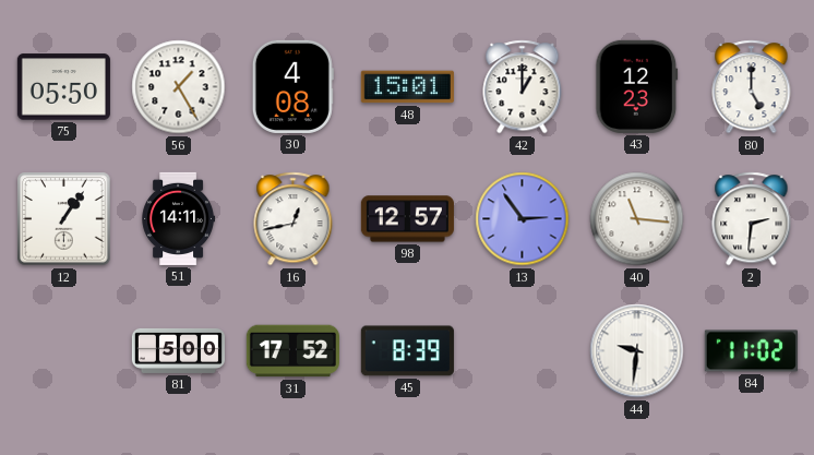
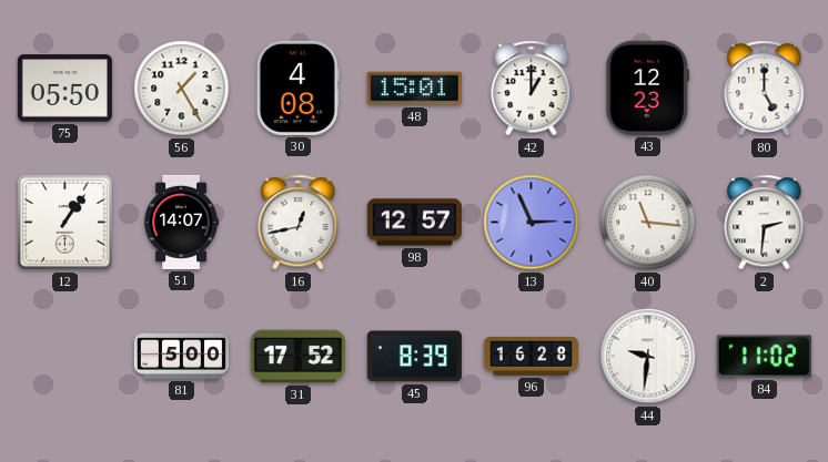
51: 14:11 -> 14:07 (181, 222)
13: 2:54 -> 2:56 (532, 223)
96: none -> 16:28 (531, 357)
